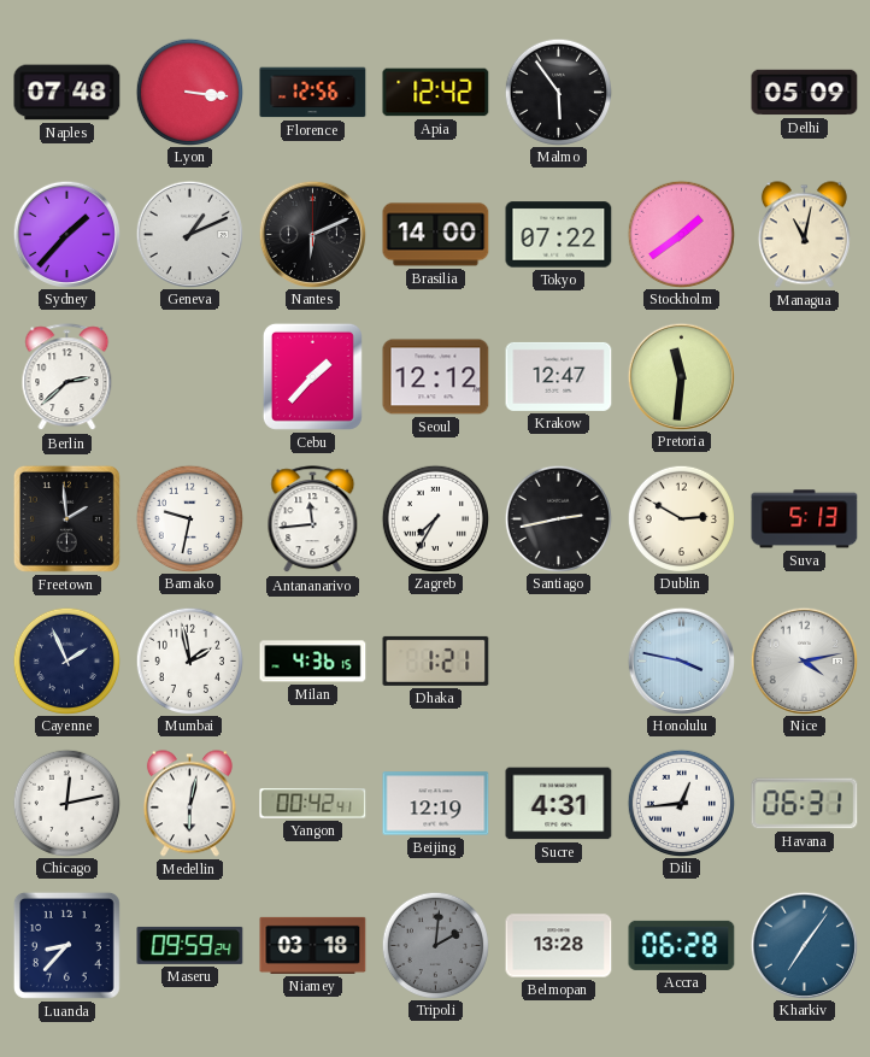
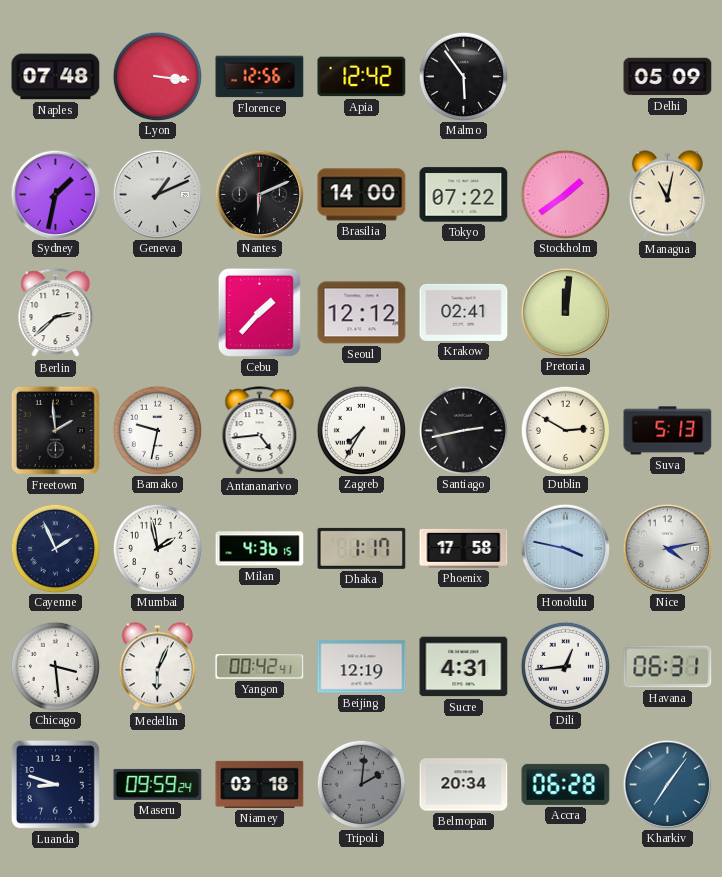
Sydney: 1:37 -> 1:32 (55, 194)
Krakow: 12:47 -> 02:41 (464, 312)
Pretoria: 11:31 -> 12:01 (565, 312)
Antananarivo: 11:44 -> 4:44 (260, 431)
Dhaka: 1:21 -> 1:17 (362, 548)
Phoenix: none -> 17:58 (464, 548)
Chicago: 12:13 -> 3:29 (55, 666)
Medellin: 6:02 -> 6:04 (157, 667)
Luanda: 8:37 -> 8:48 (55, 784)
Belmopan: 13:28 -> 20:34 (464, 785)
